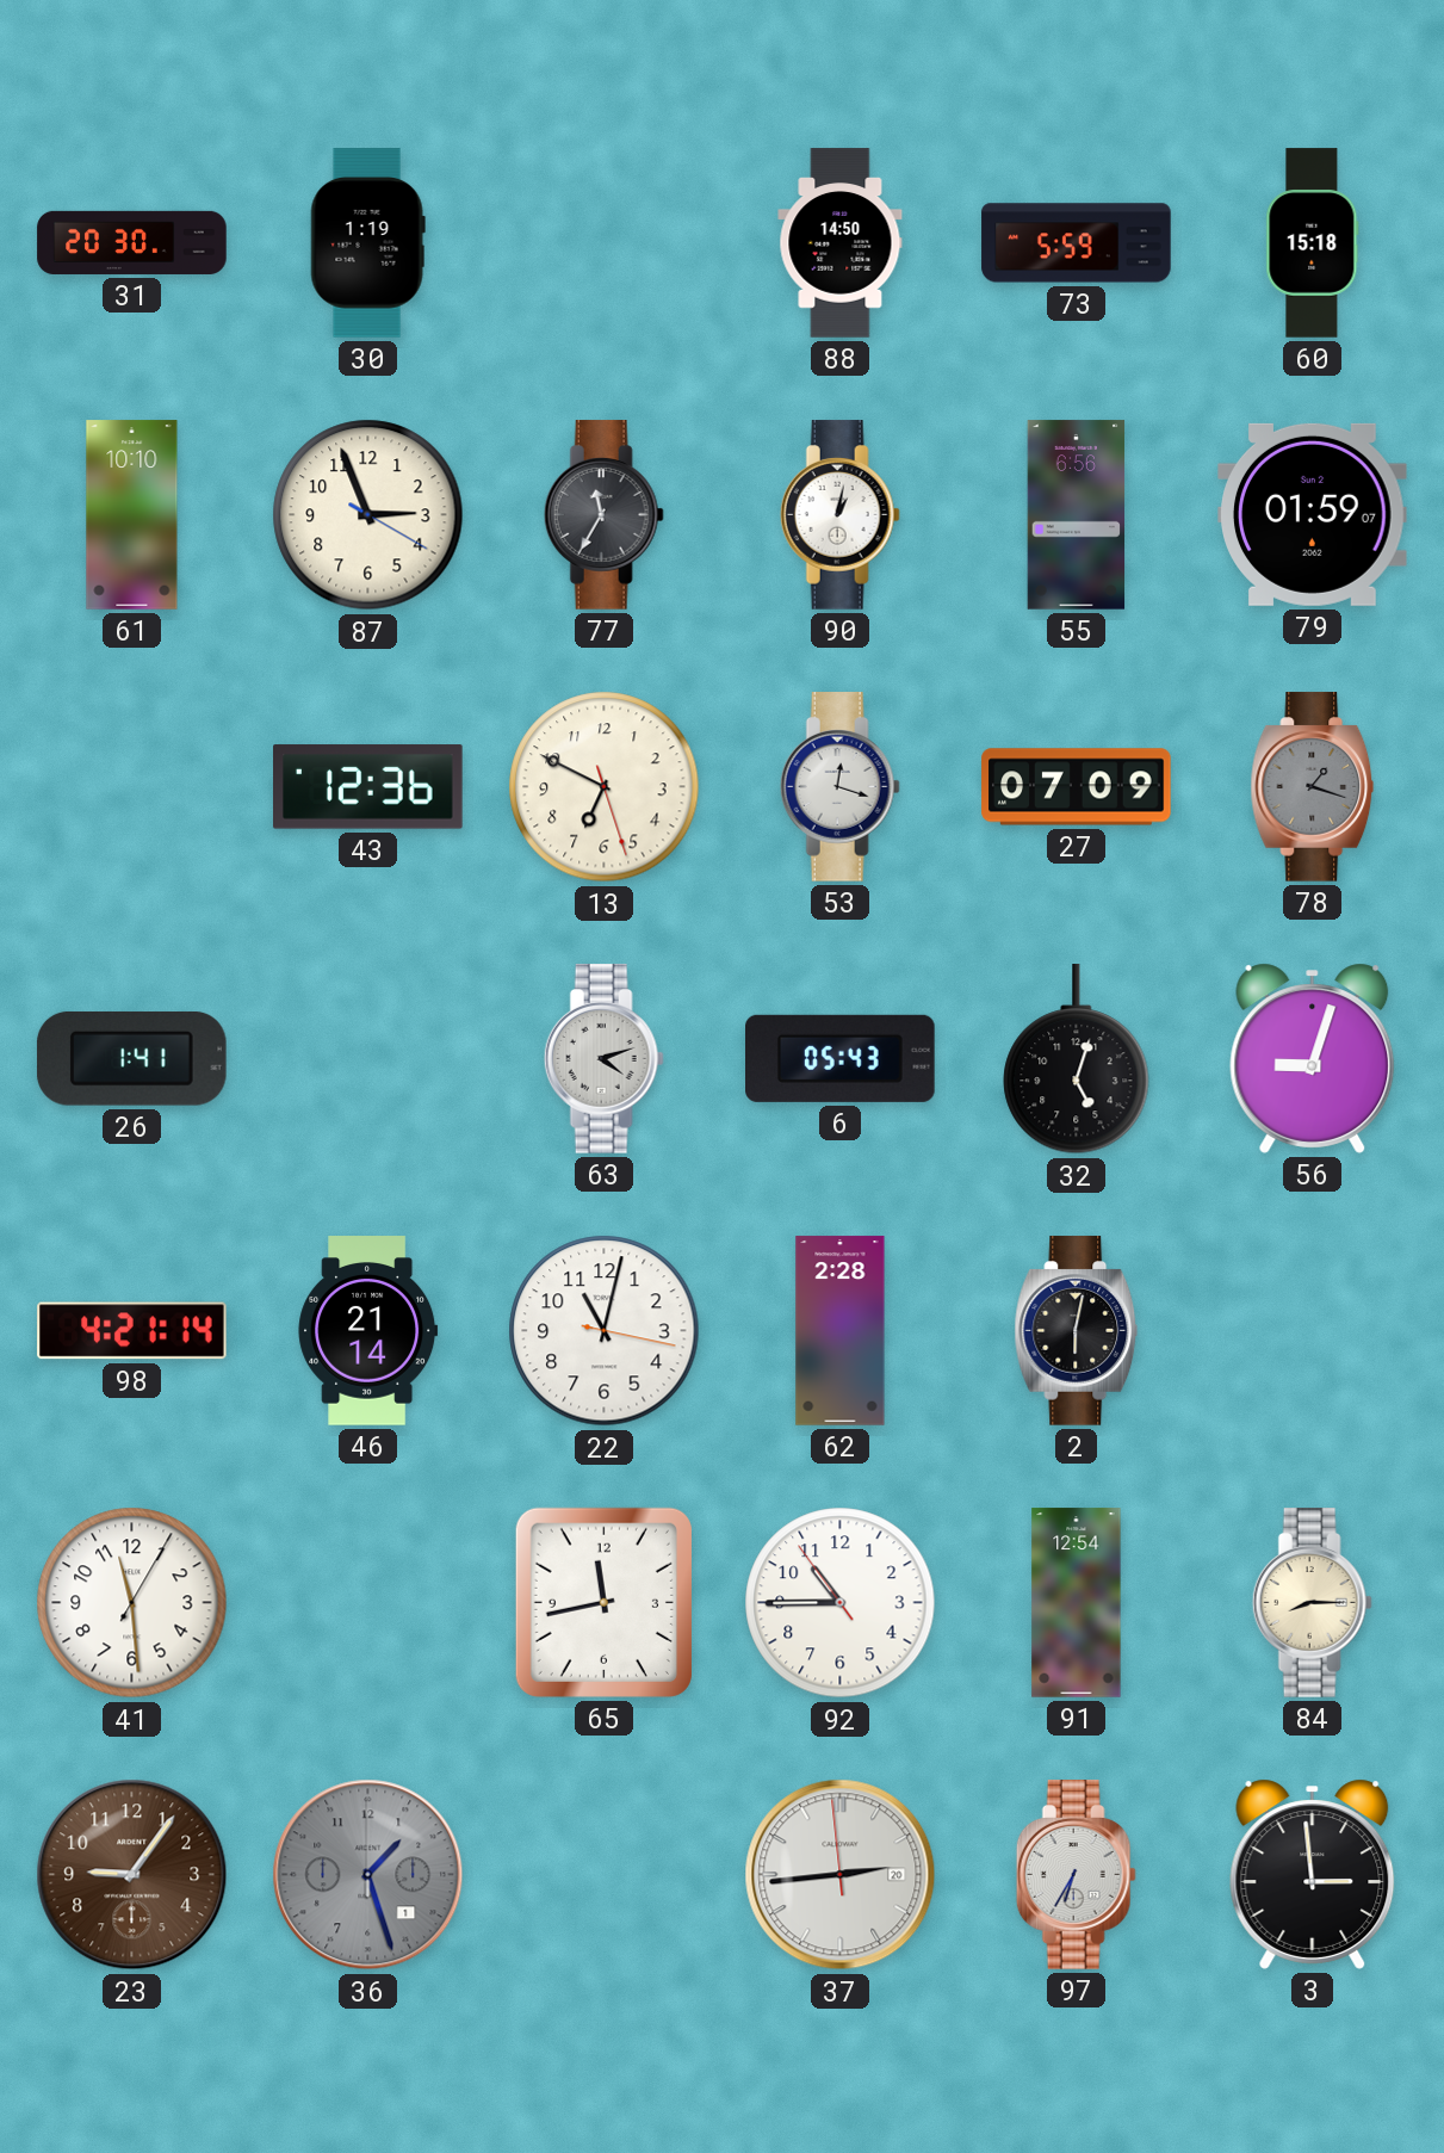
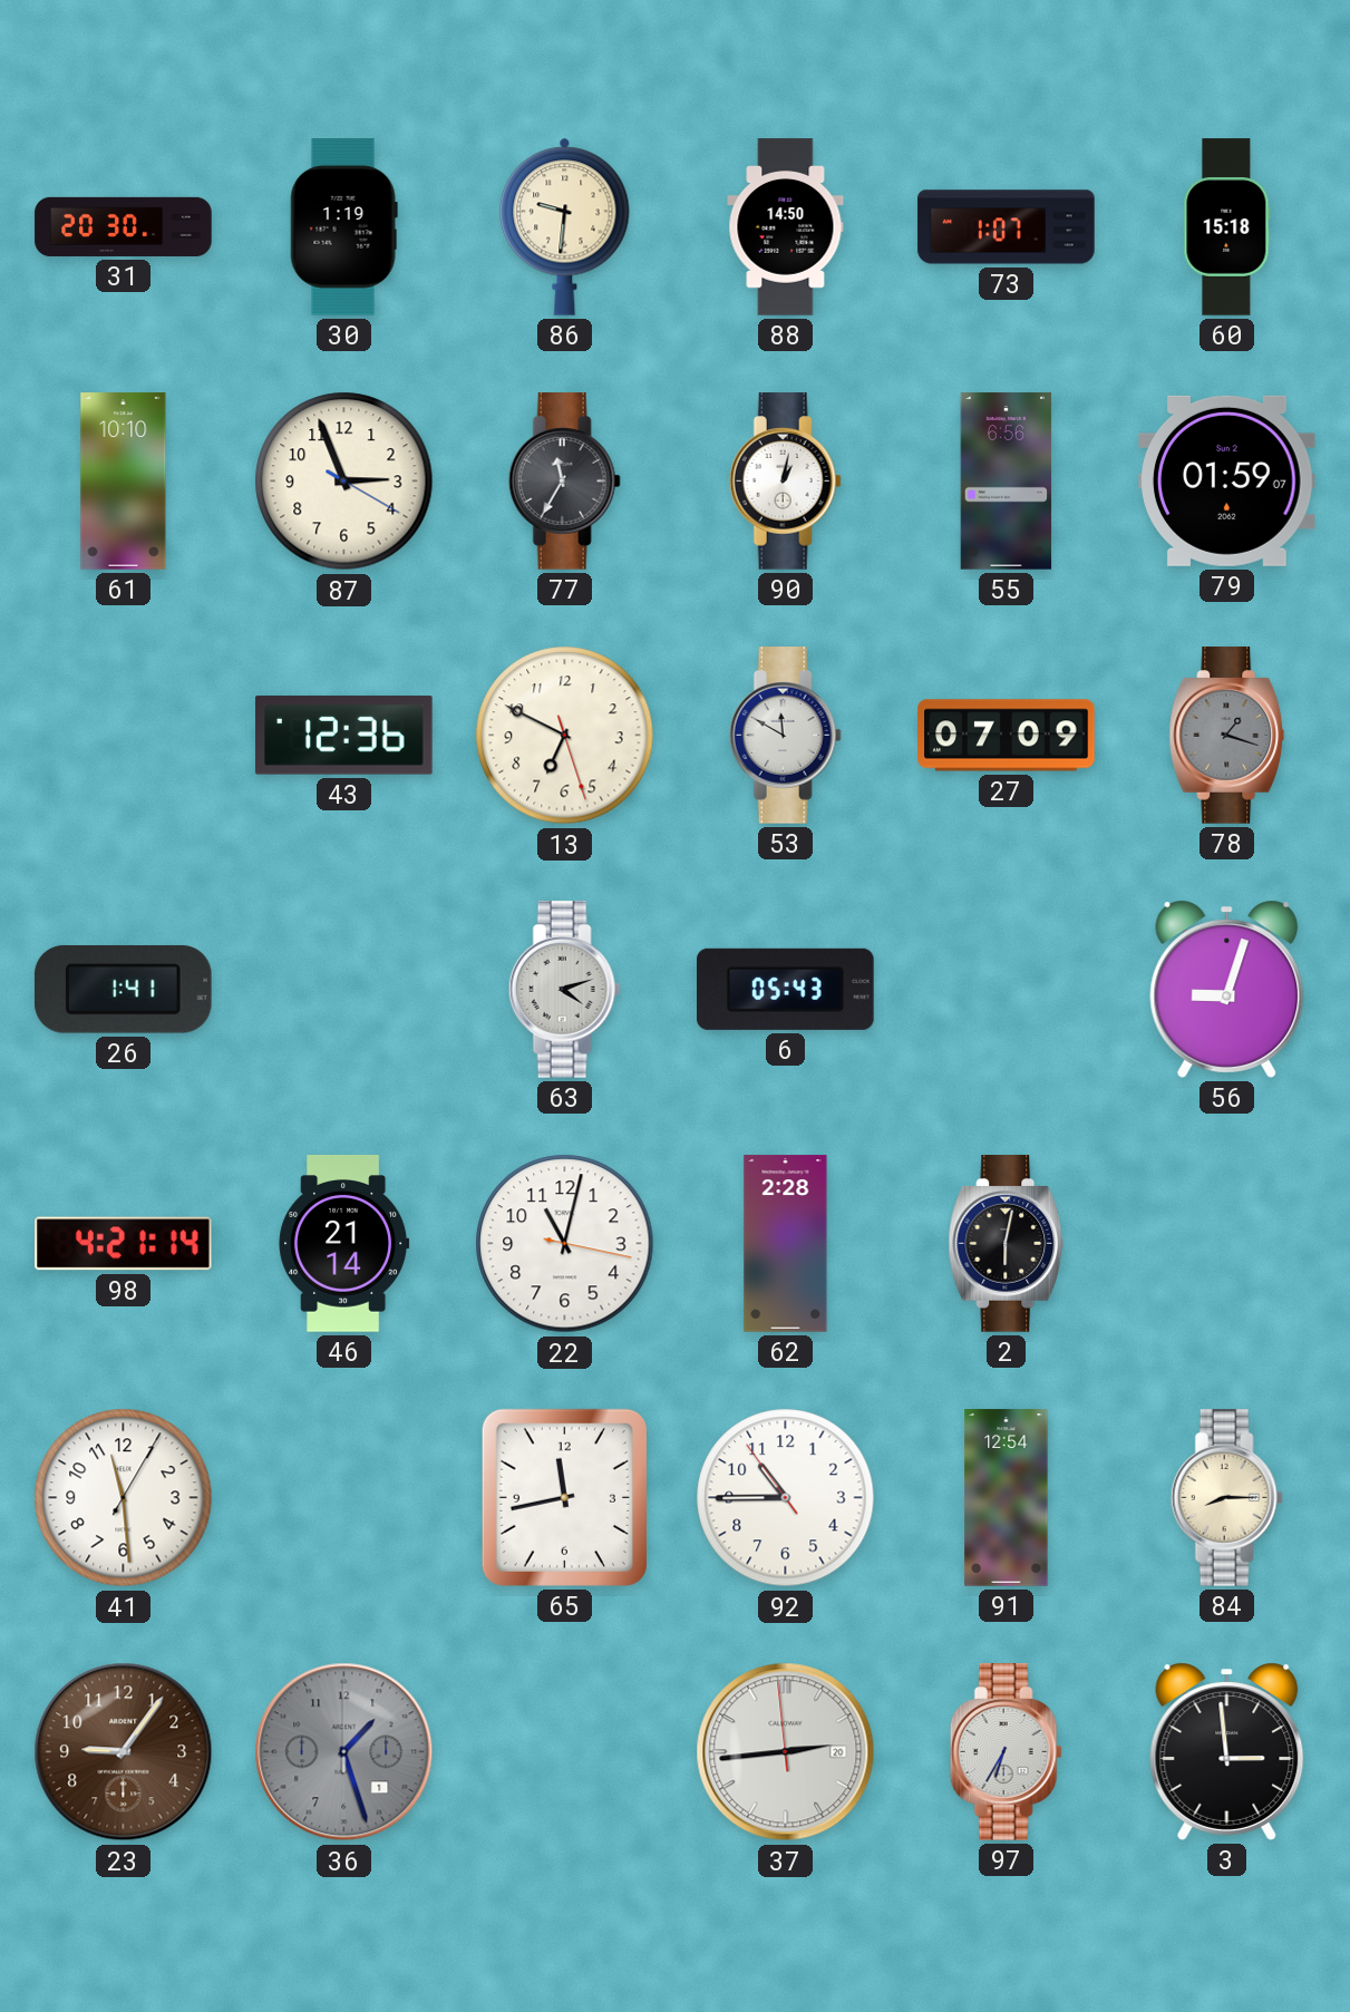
86: none -> 9:31 (565, 226)
73: 5:59 -> 1:07 (1007, 227)
53: 12:18 -> 11:50 (785, 736)
32: 5:03 -> none (1077, 1059)
